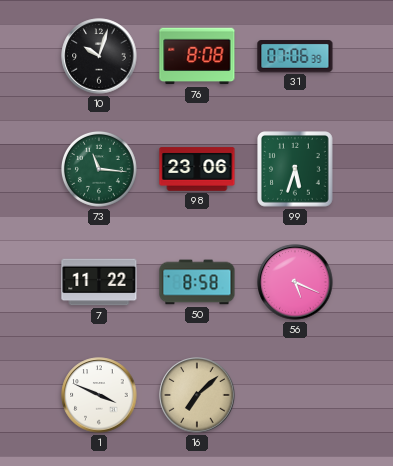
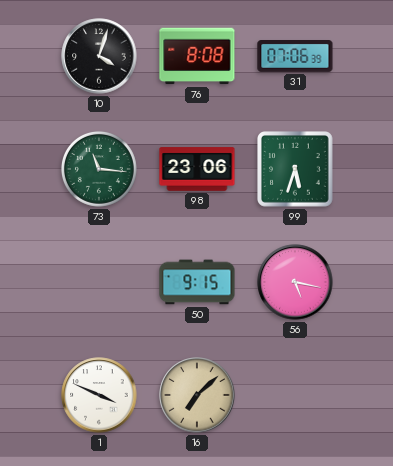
10: 10:03 -> 4:03 (99, 56)
7: 11:22 -> none (99, 282)
50: 8:58 -> 9:15 (197, 282)
56: 5:19 -> 5:17 (295, 282)
